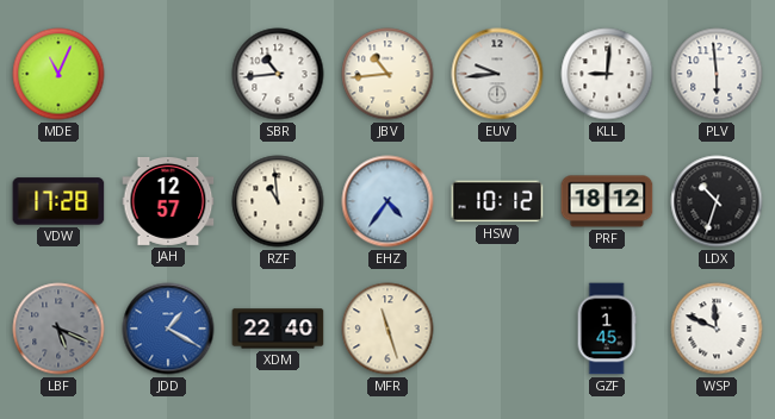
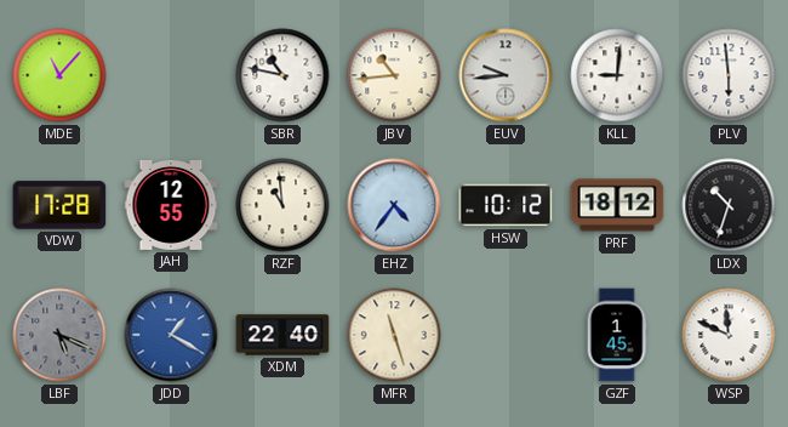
MDE: 11:04 -> 11:07 (59, 75)
SBR: 10:44 -> 10:47 (282, 75)
JAH: 12:57 -> 12:55 (171, 205)
